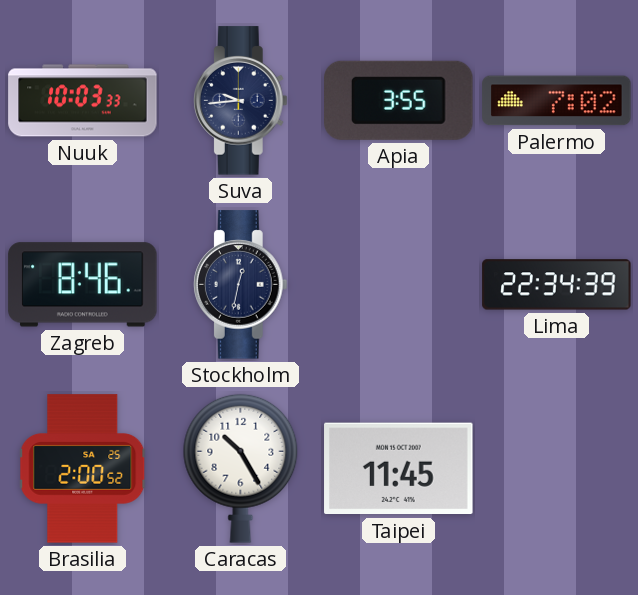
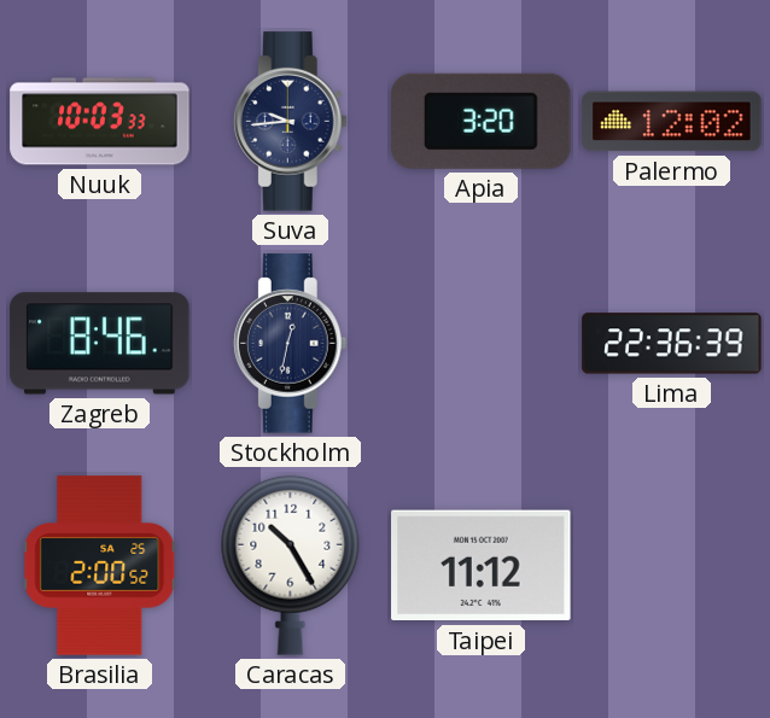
Apia: 3:55 -> 3:20 (482, 121)
Palermo: 7:02 -> 12:02 (672, 122)
Lima: 22:34 -> 22:36 (672, 344)
Taipei: 11:45 -> 11:12 (482, 566)
